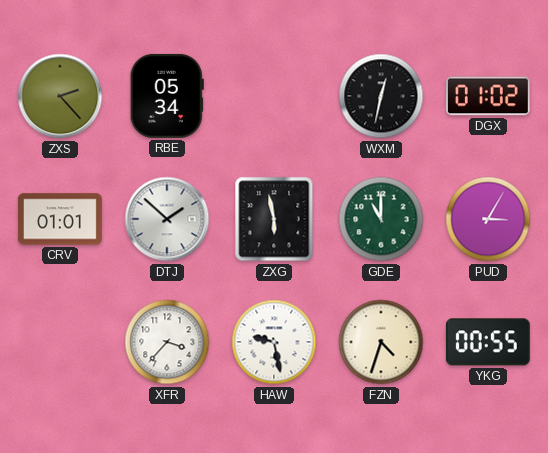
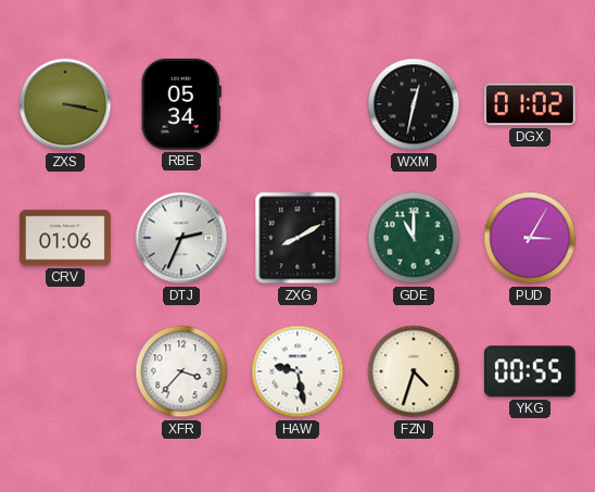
ZXS: 2:23 -> 3:17 (65, 104)
CRV: 01:01 -> 01:06 (65, 238)
DTJ: 1:52 -> 2:34 (181, 238)
ZXG: 5:58 -> 8:10 (297, 238)
